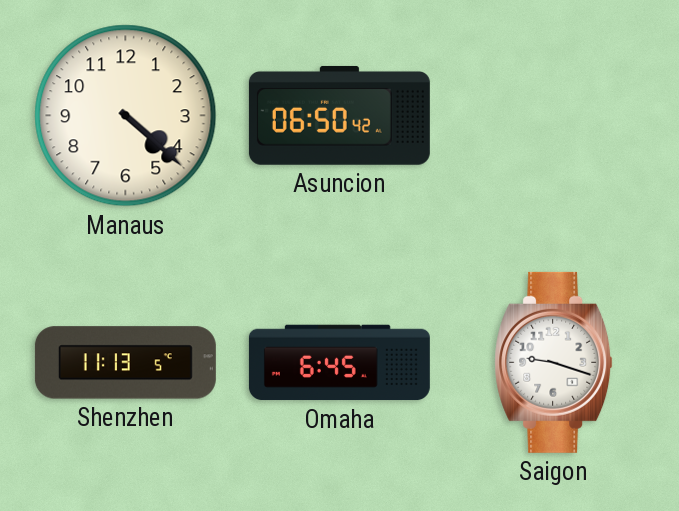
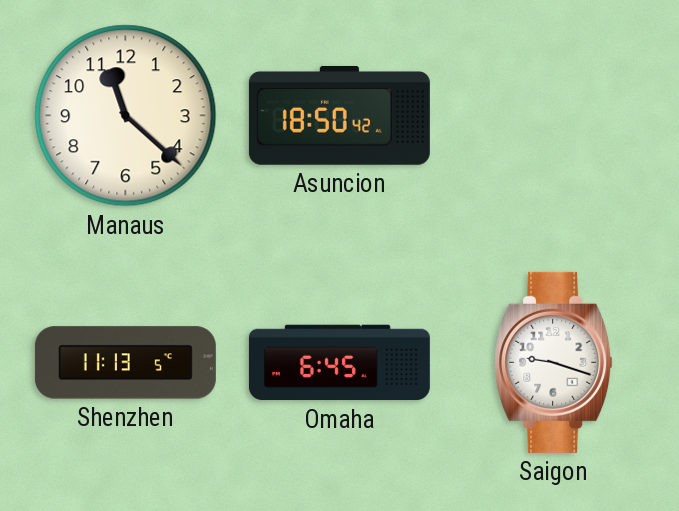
Manaus: 4:22 -> 11:22 (126, 116)
Asuncion: 06:50 -> 18:50 (339, 115)
